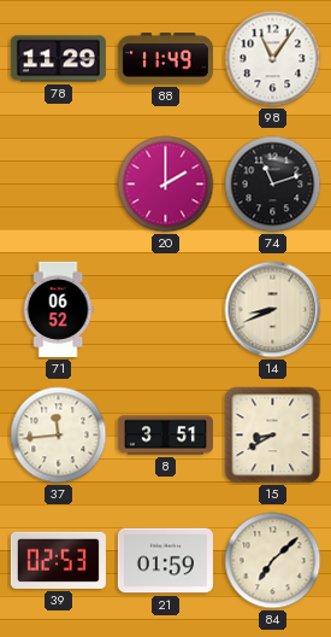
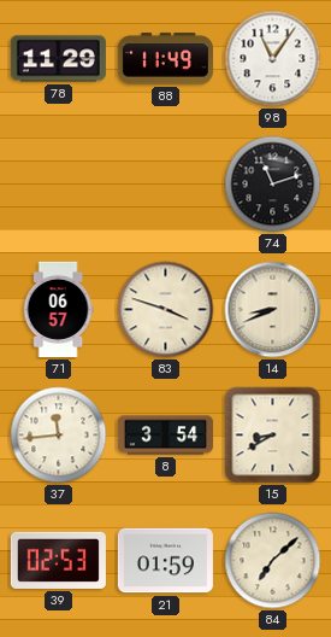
20: 2:00 -> none (166, 185)
71: 06:52 -> 06:57 (58, 309)
83: none -> 3:48 (166, 310)
8: 3:51 -> 3:54 (165, 436)
